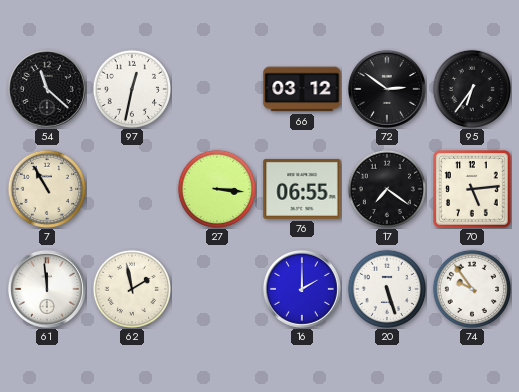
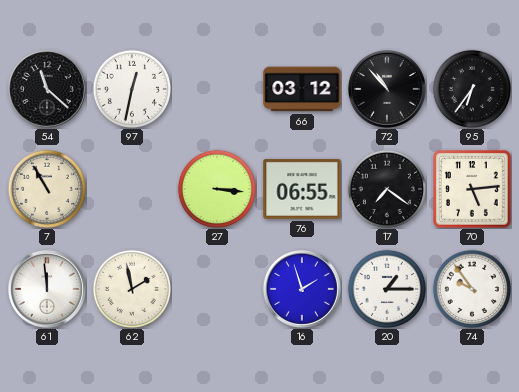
72: 2:51 -> 10:53 (387, 89)
16: 2:00 -> 1:57 (302, 289)
20: 5:27 -> 1:15 (386, 288)
